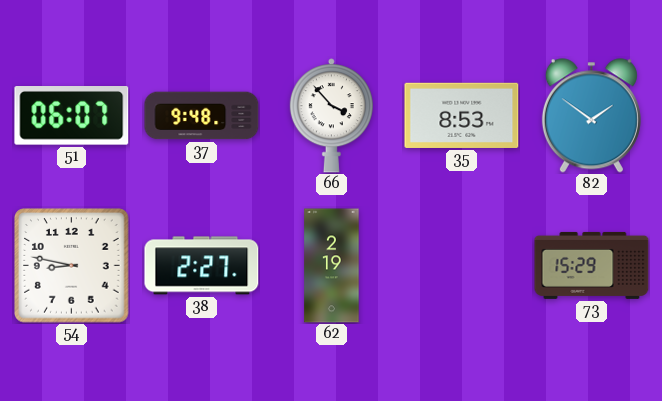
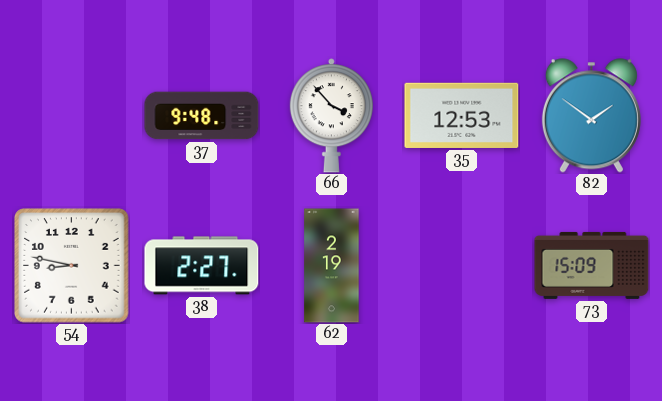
51: 06:07 -> none (72, 116)
35: 8:53 -> 12:53 (462, 115)
73: 15:29 -> 15:09 (592, 265)
